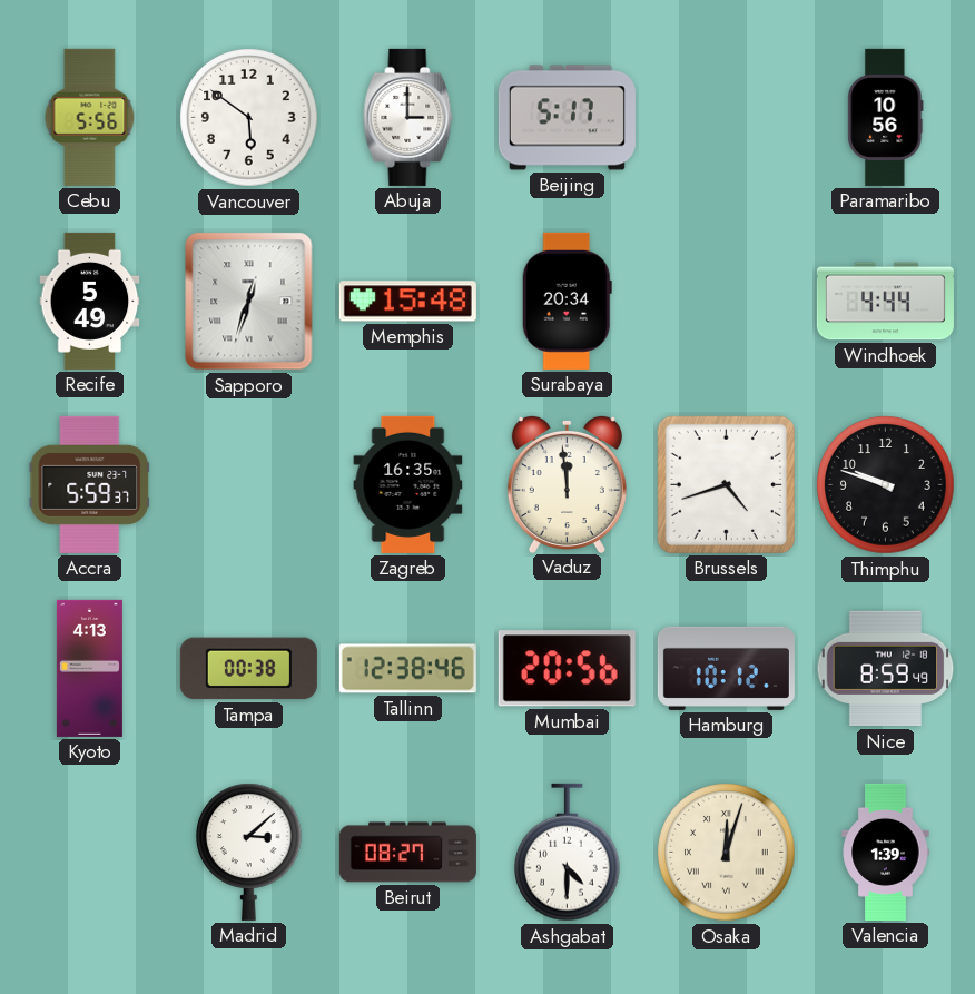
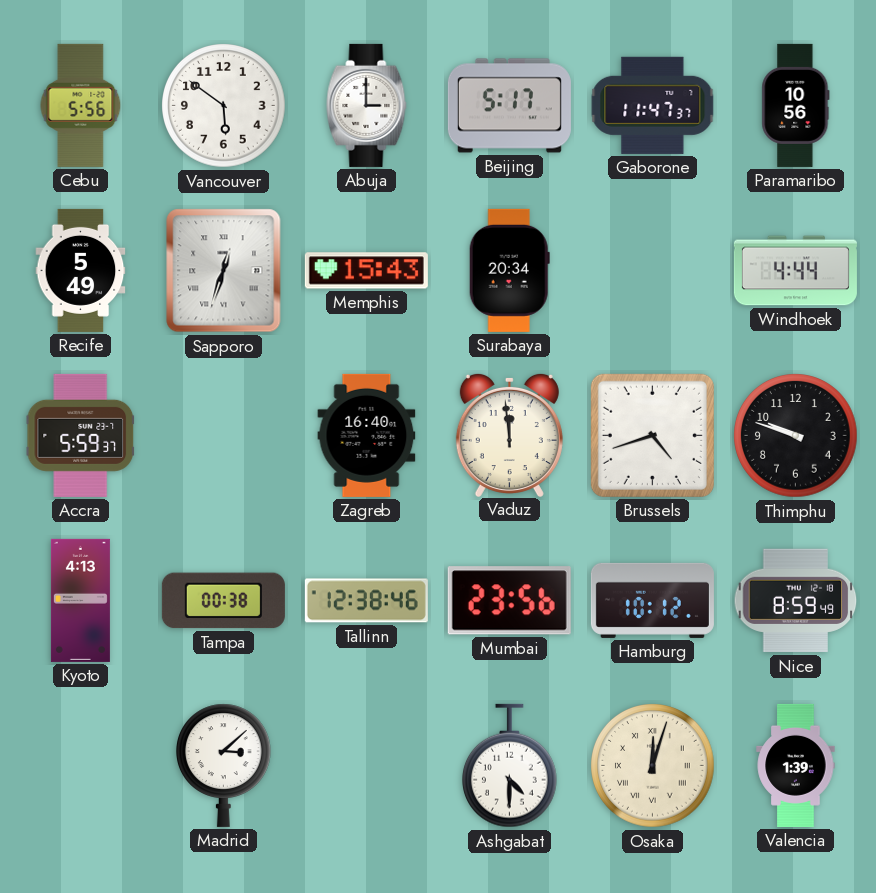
Gaborone: none -> 11:47 (653, 105)
Memphis: 15:48 -> 15:43 (366, 271)
Zagreb: 16:35 -> 16:40 (367, 435)
Mumbai: 20:56 -> 23:56 (509, 601)
Beirut: 08:27 -> none (407, 853)
